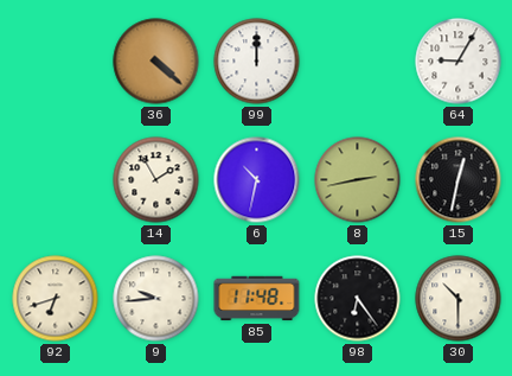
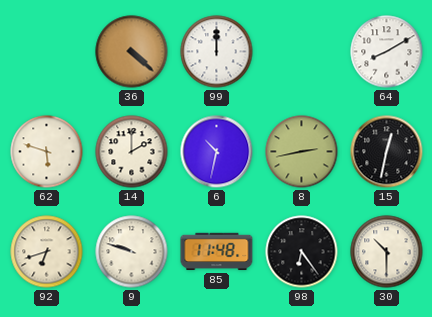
64: 9:05 -> 8:10 (387, 52)
62: none -> 5:48 (47, 152)
14: 1:55 -> 2:00 (132, 152)
9: 9:44 -> 9:48 (132, 252)
